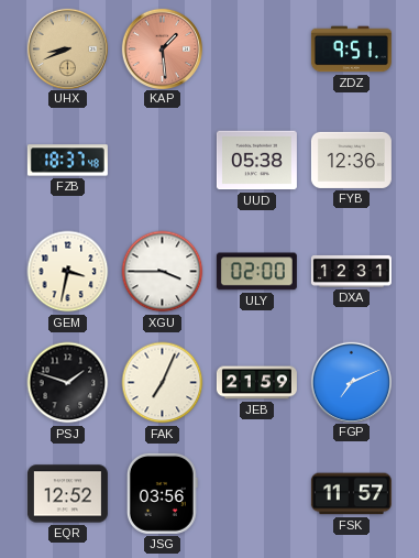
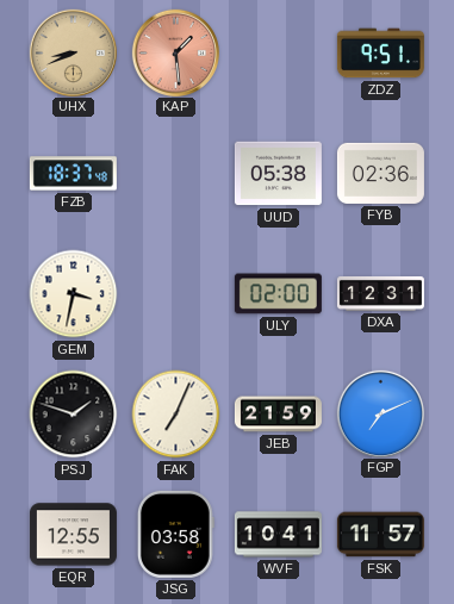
FYB: 12:36 -> 02:36 (380, 173)
XGU: 3:45 -> none (163, 272)
EQR: 12:52 -> 12:55 (73, 535)
JSG: 03:56 -> 03:58 (175, 534)
WVF: none -> 10:41 (278, 535)
